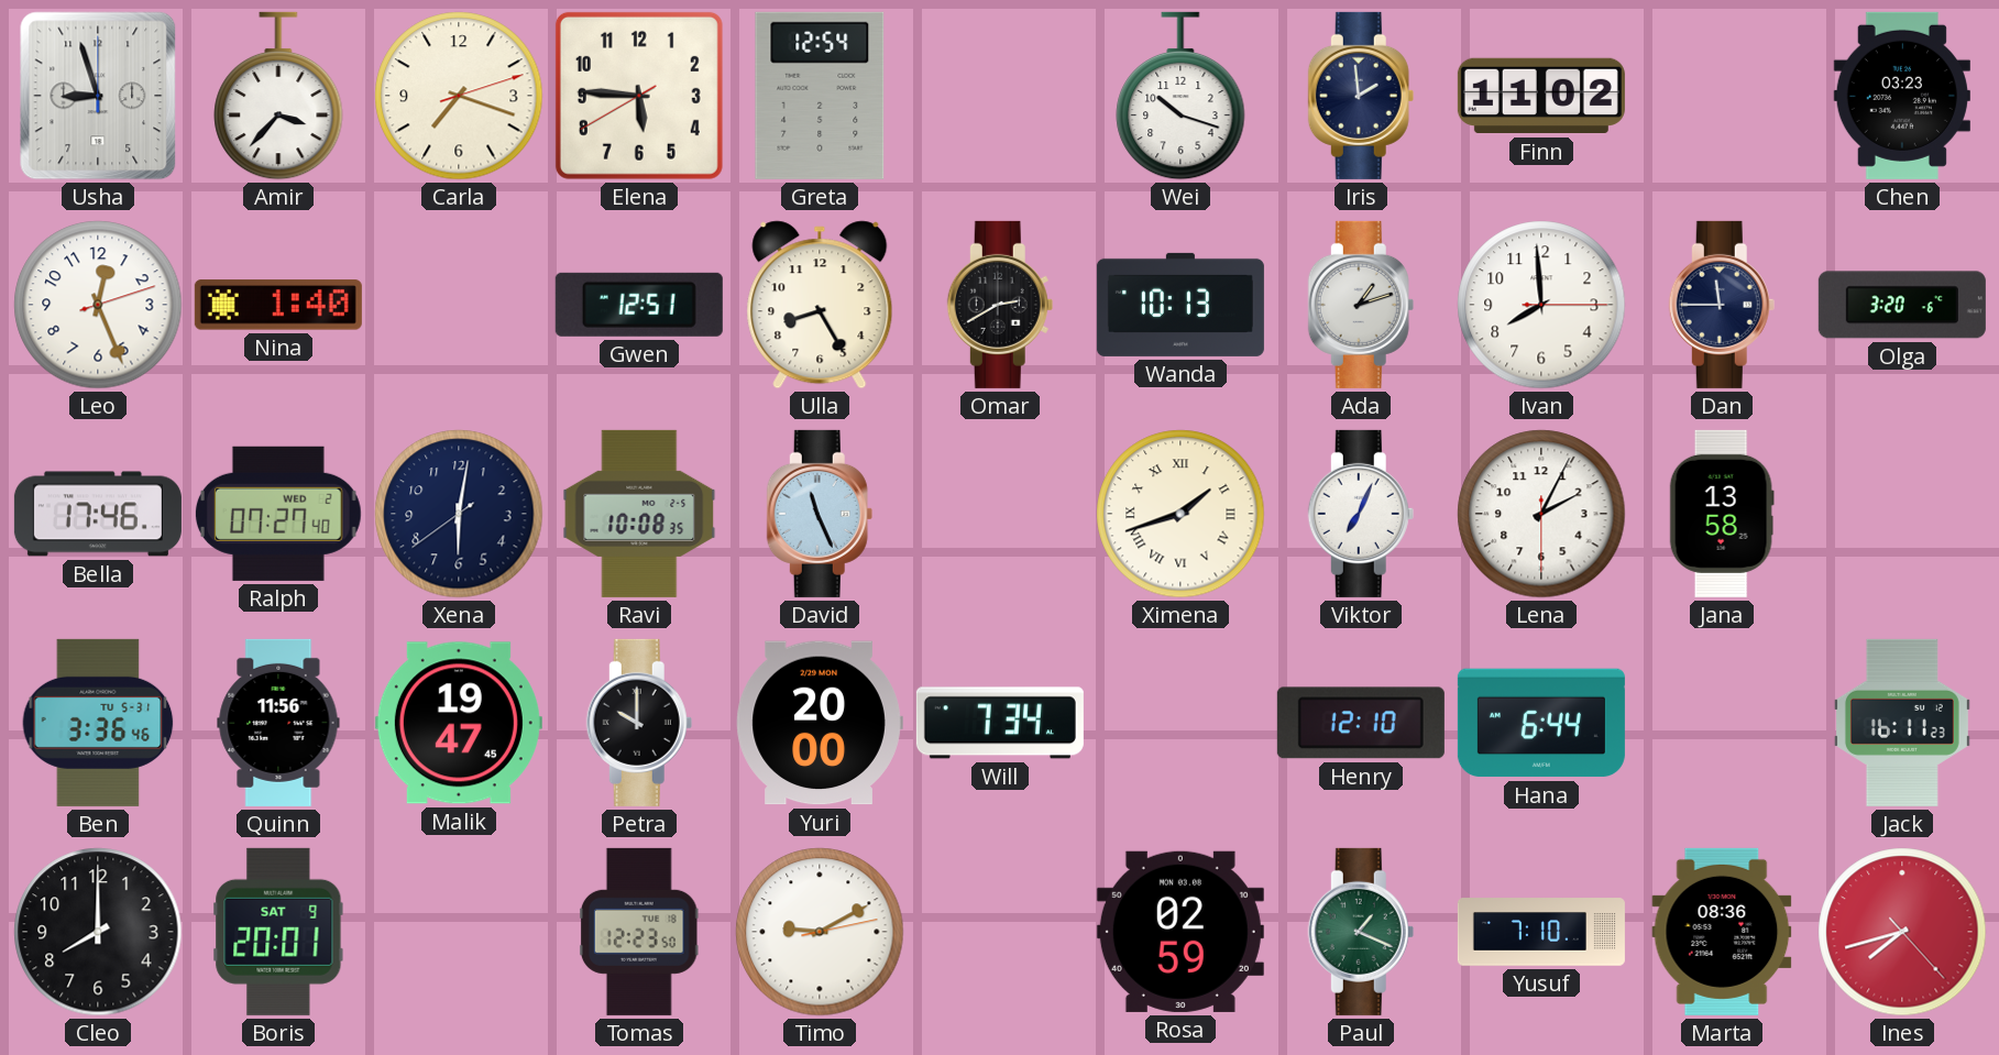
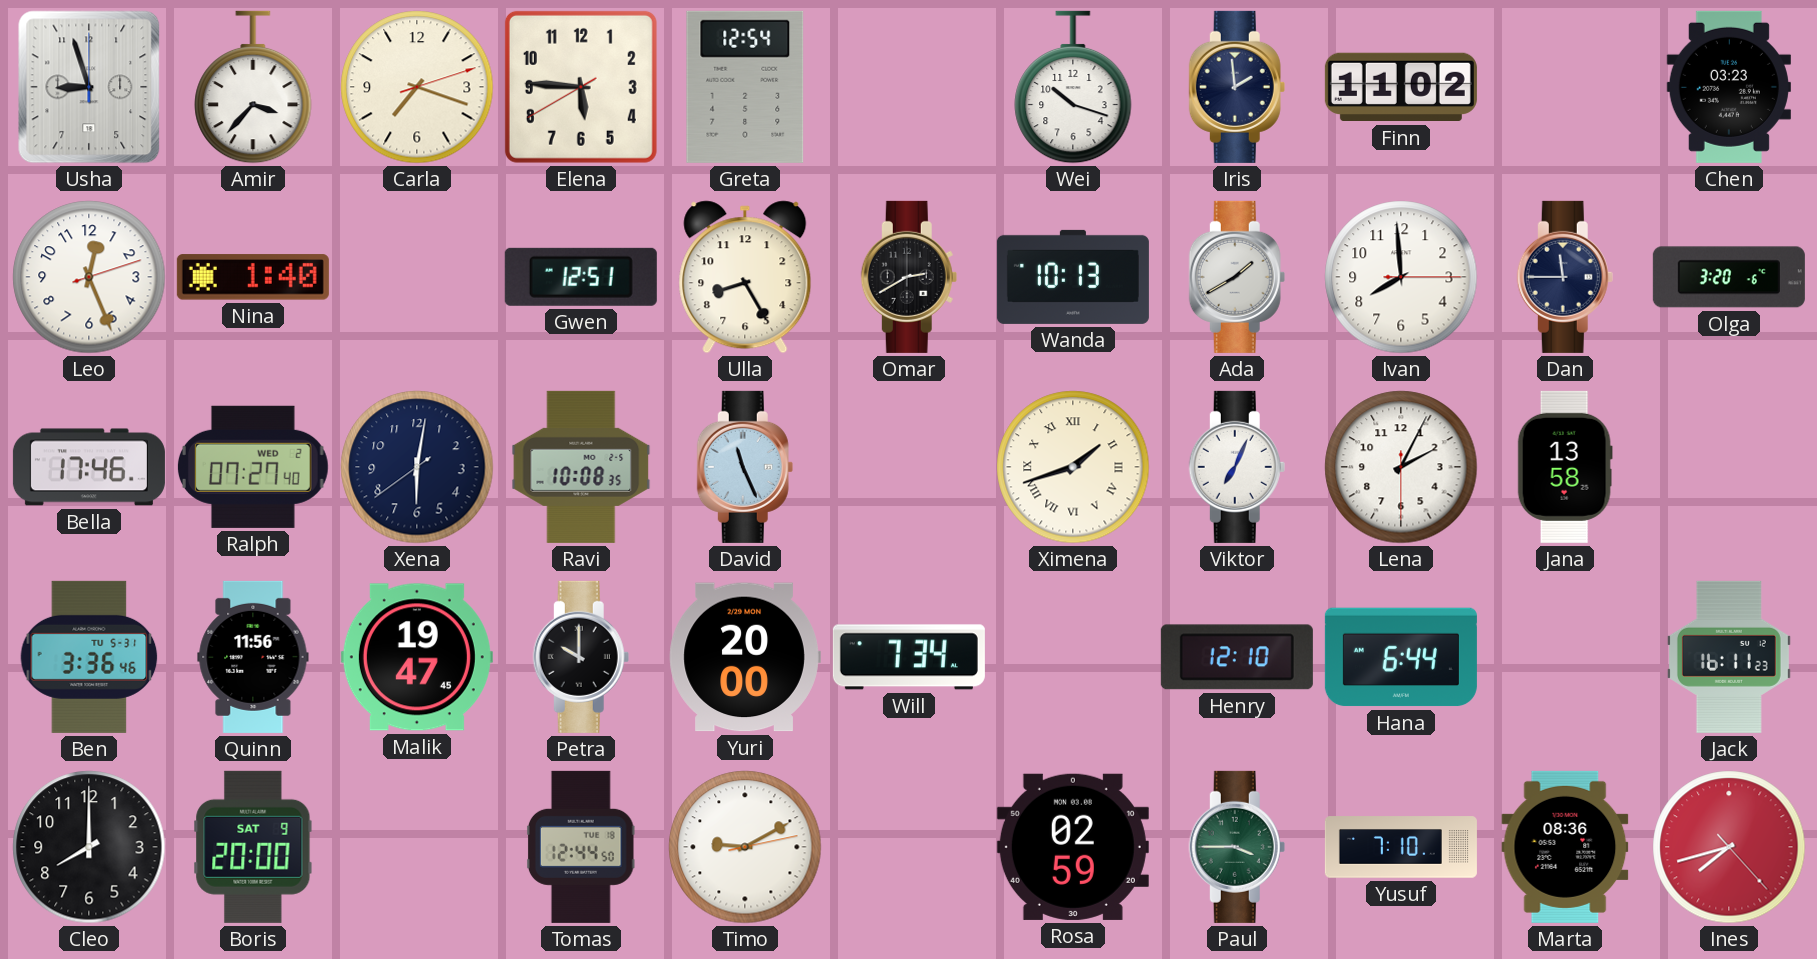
Ada: 1:12 -> 1:40 (1237, 277)
Boris: 20:01 -> 20:00 (253, 847)
Tomas: 12:23 -> 12:44 (581, 847)
Paul: 1:19 -> 3:45 (1237, 847)
